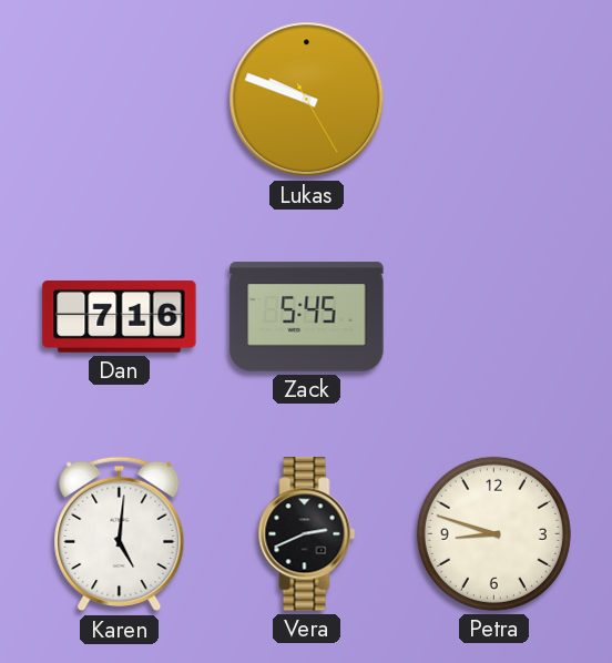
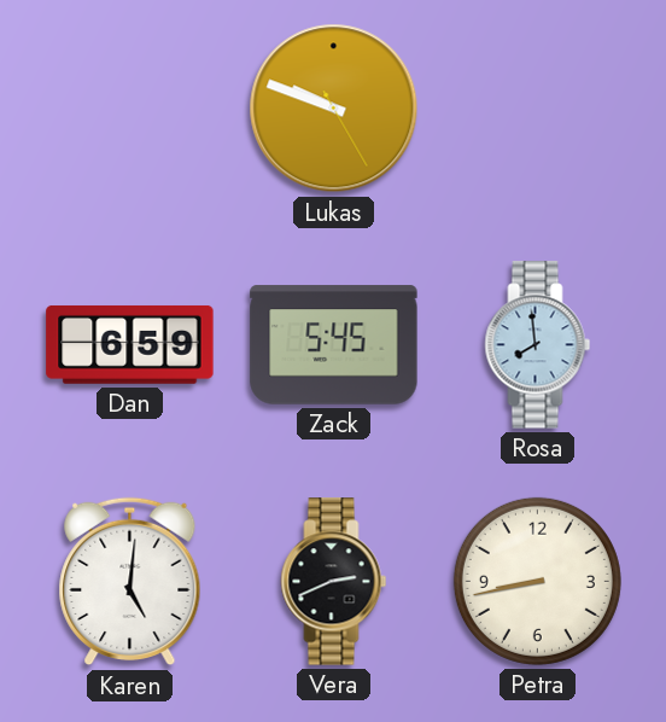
Dan: 7:16 -> 6:59 (130, 345)
Rosa: none -> 7:59 (538, 345)
Petra: 8:48 -> 8:43 (537, 581)
